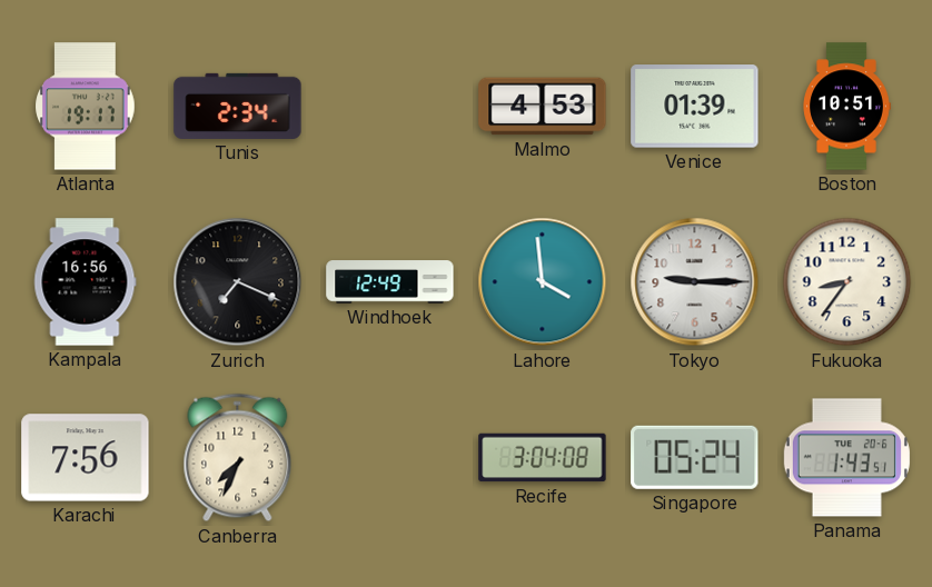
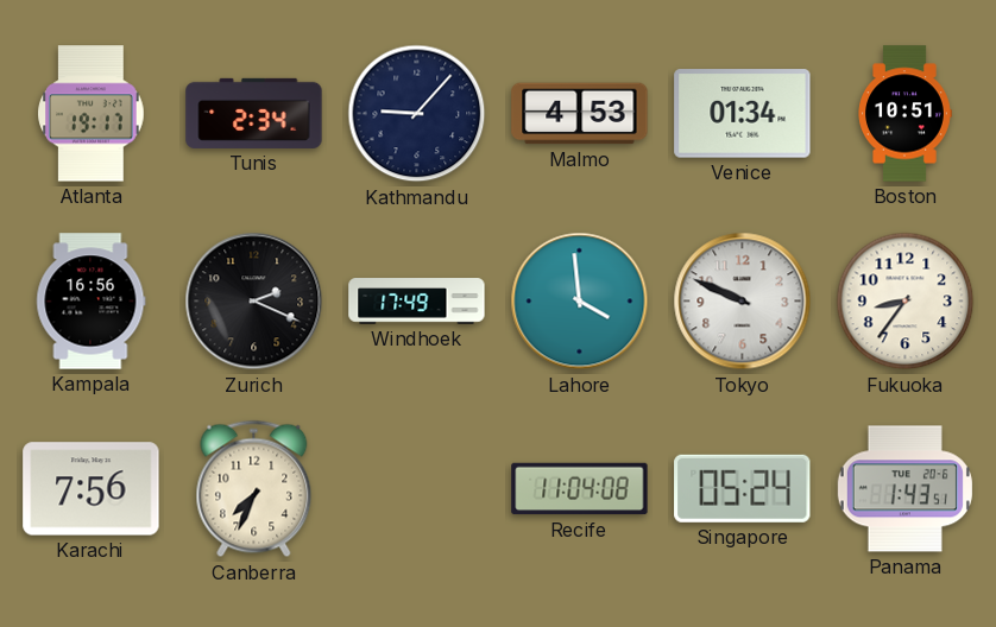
Kathmandu: none -> 9:07 (417, 114)
Venice: 01:39 -> 01:34 (743, 114)
Zurich: 7:19 -> 2:19 (254, 302)
Windhoek: 12:49 -> 17:49 (417, 302)
Tokyo: 9:15 -> 9:49 (743, 302)
Recife: 3:04 -> 11:04 (580, 489)
